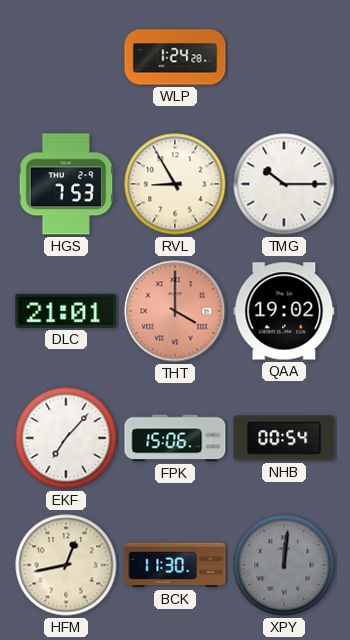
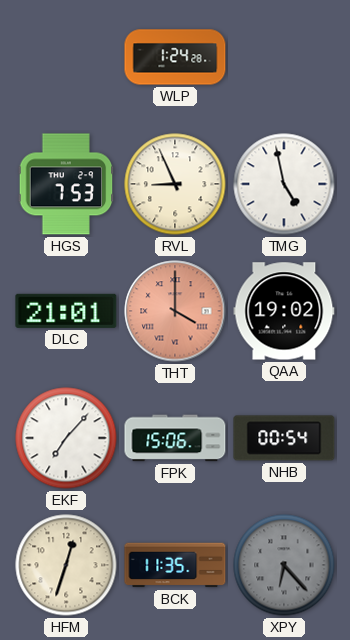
RVL: 8:55 -> 8:56 (175, 184)
TMG: 10:15 -> 4:58 (284, 184)
HFM: 12:43 -> 12:33 (66, 565)
BCK: 11:30 -> 11:35 (175, 565)
XPY: 12:01 -> 6:23 (284, 565)
